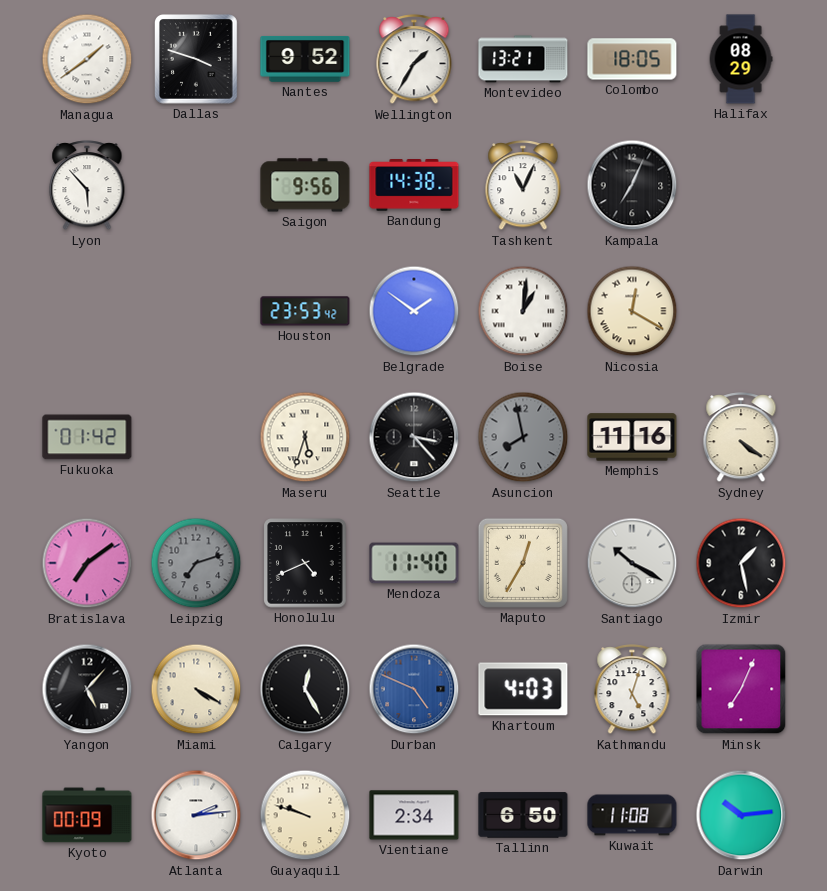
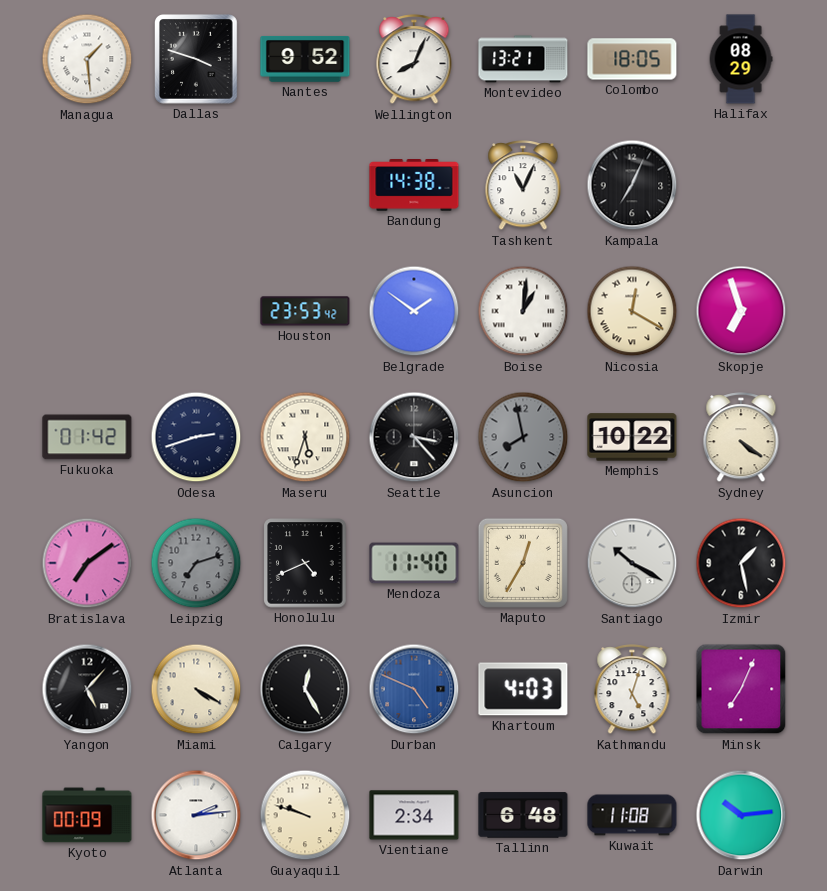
Managua: 1:39 -> 1:29 (87, 59)
Wellington: 1:35 -> 8:04 (414, 60)
Lyon: 5:53 -> none (87, 186)
Saigon: 9:56 -> none (305, 185)
Skopje: none -> 6:57 (741, 311)
Odesa: none -> 2:42 (196, 437)
Memphis: 11:16 -> 10:22 (632, 437)
Tallinn: 6:50 -> 6:48 (523, 815)
